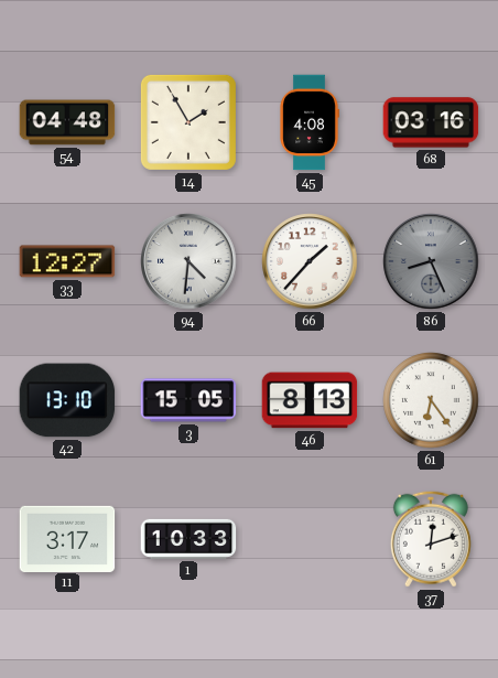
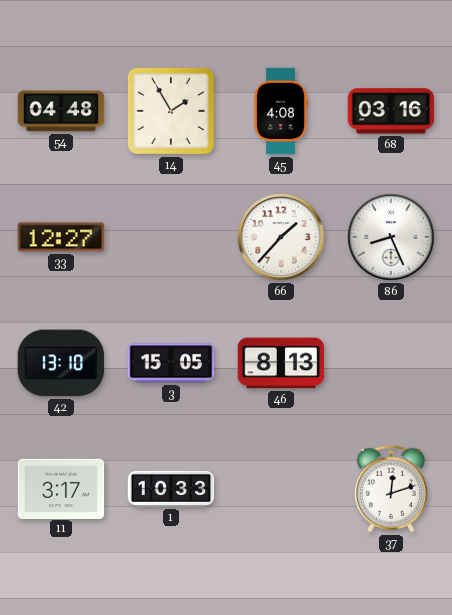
94: 4:31 -> none (188, 261)
86 dial: grey -> white (391, 237)
61: 6:24 -> none (431, 400)
